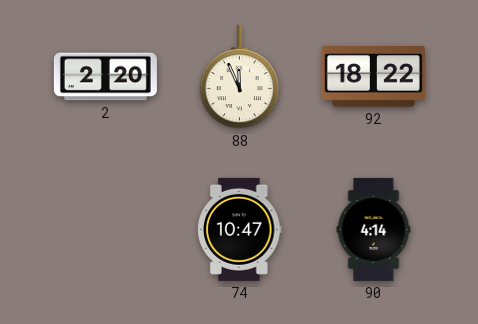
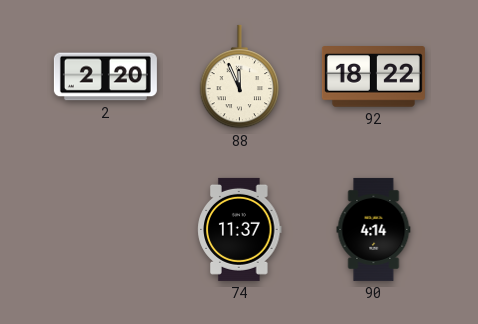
74: 10:47 -> 11:37 (240, 229)
